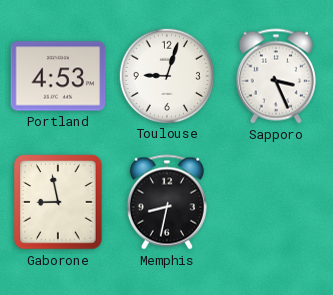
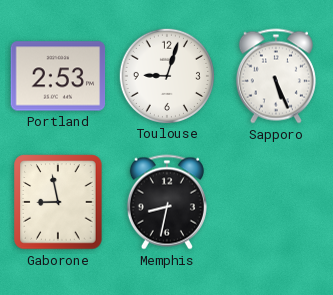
Portland: 4:53 -> 2:53 (58, 76)
Sapporo: 3:26 -> 5:26 (276, 76)
